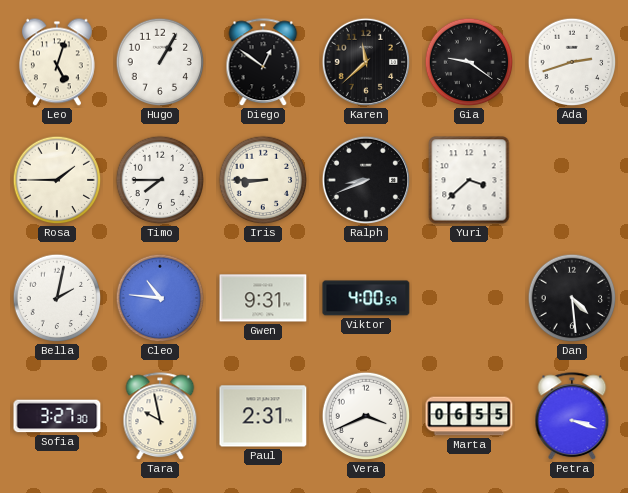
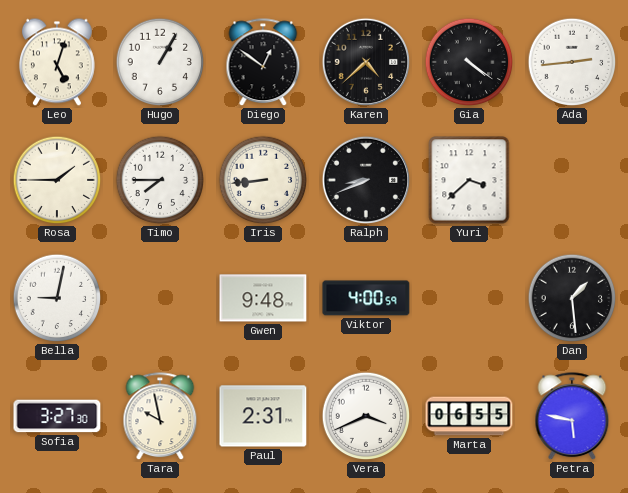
Karen: 11:38 -> 4:38 (366, 62)
Gia: 9:21 -> 4:21 (469, 62)
Ada: 2:42 -> 2:44 (572, 62)
Iris: 8:45 -> 8:44 (263, 180)
Bella: 2:02 -> 9:02 (57, 298)
Cleo: 10:46 -> none (160, 298)
Gwen: 9:31 -> 9:48 (263, 298)
Dan: 4:29 -> 1:29 (572, 298)
Petra: 3:18 -> 5:47 (572, 417)
